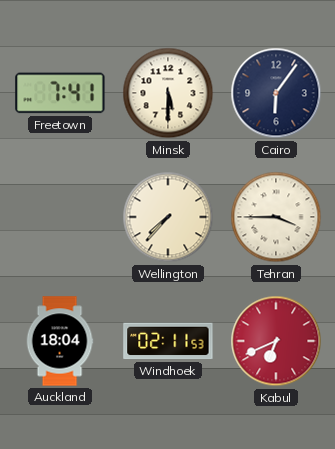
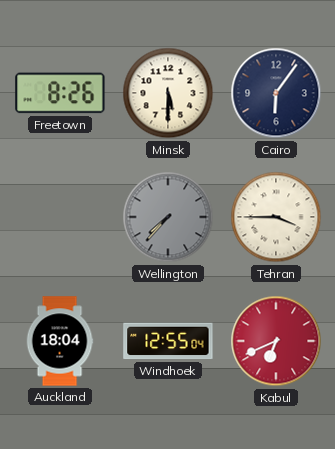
Freetown: 7:41 -> 8:26 (60, 93)
Wellington dial: cream -> grey (168, 217)
Windhoek: 02:11 -> 12:55 (168, 341)
